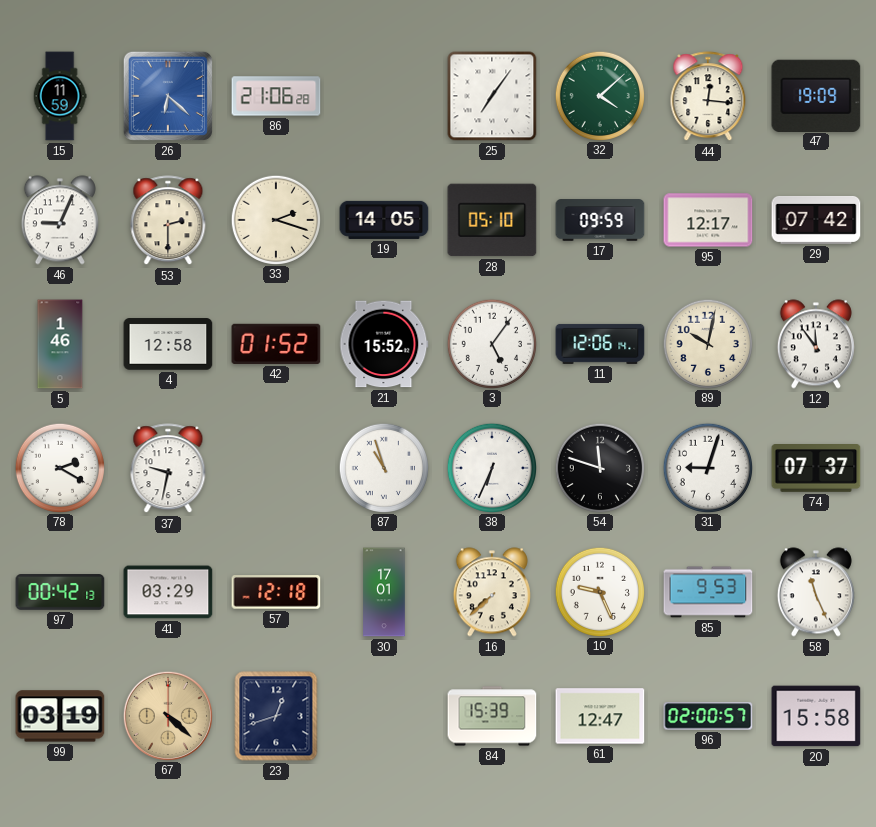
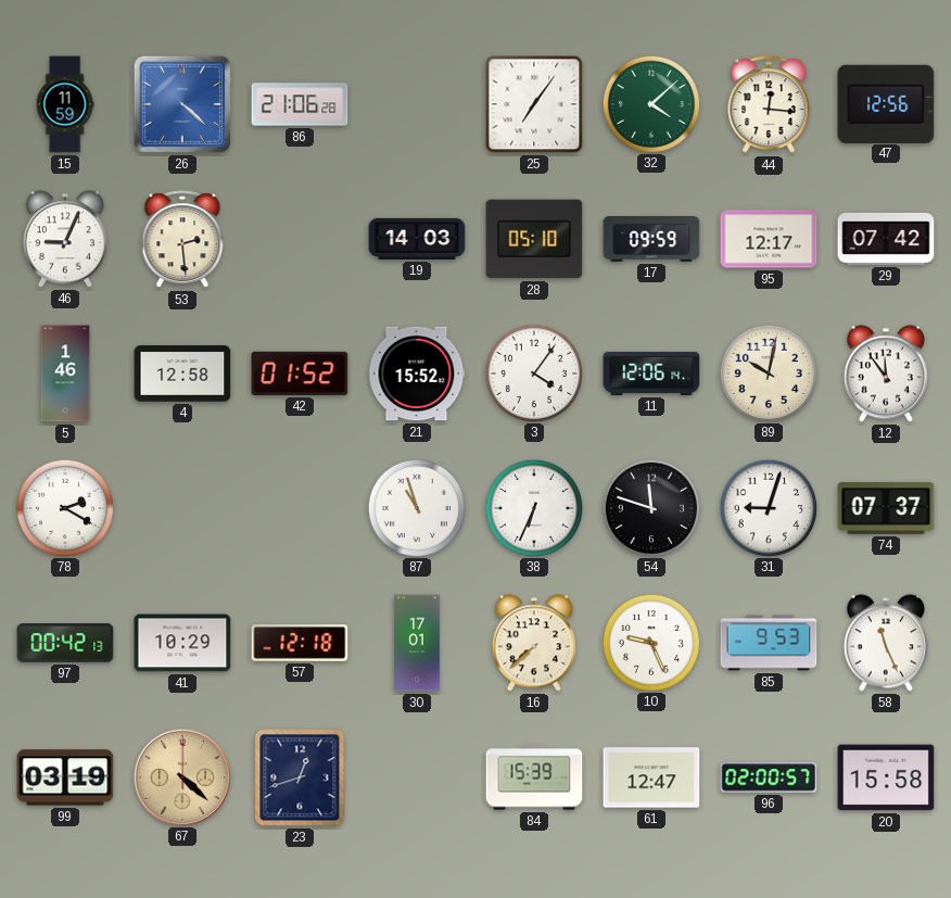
26: 6:22 -> 4:22 (182, 104)
47: 19:09 -> 12:56 (886, 103)
53: 2:30 -> 2:29 (182, 240)
33: 2:18 -> none (275, 219)
19: 14:05 -> 14:03 (417, 239)
3: 5:06 -> 4:06 (533, 372)
37: 9:32 -> none (168, 469)
41: 03:29 -> 10:29 (182, 643)
